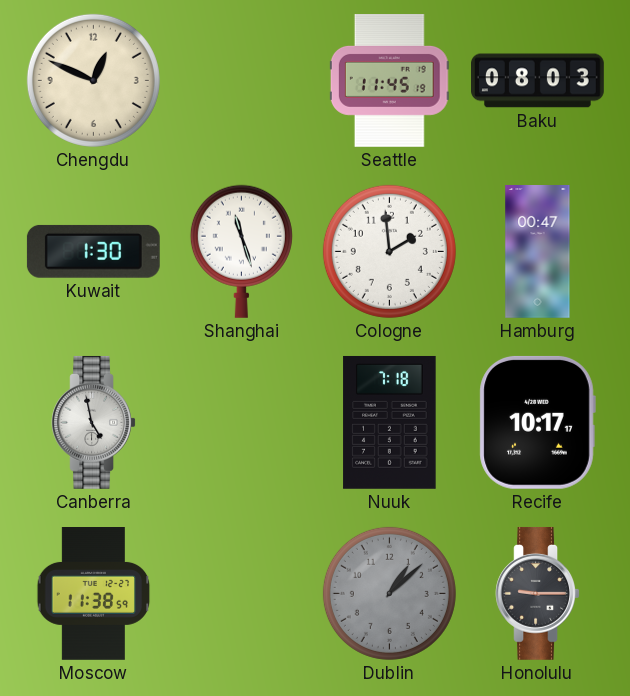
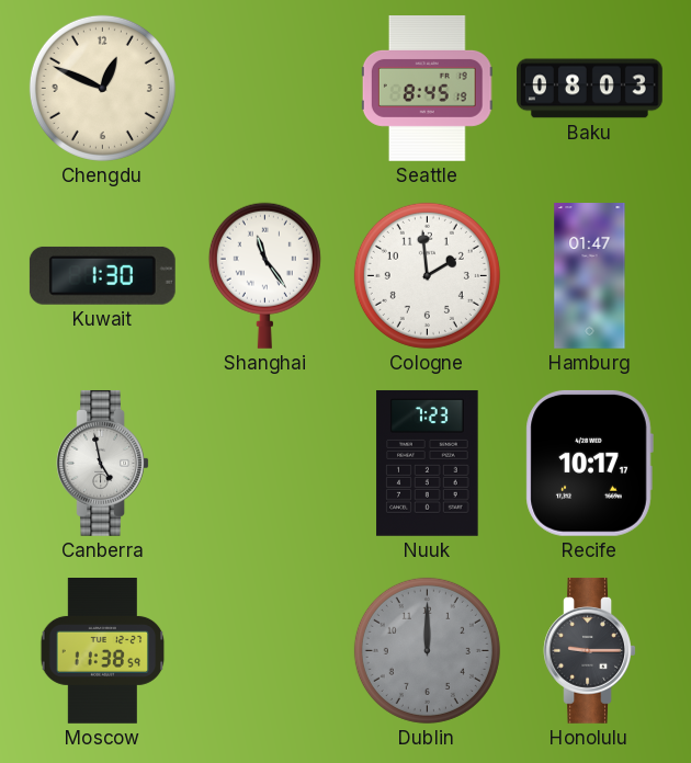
Seattle: 11:45 -> 8:45 (427, 89)
Shanghai: 11:27 -> 11:24 (264, 275)
Hamburg: 00:47 -> 01:47 (590, 276)
Nuuk: 7:18 -> 7:23 (428, 463)
Dublin: 1:08 -> 12:00 (427, 650)
